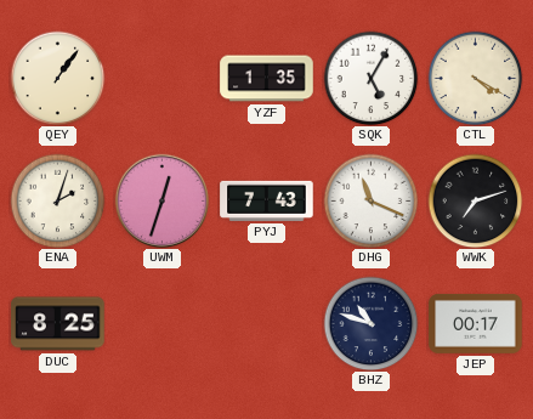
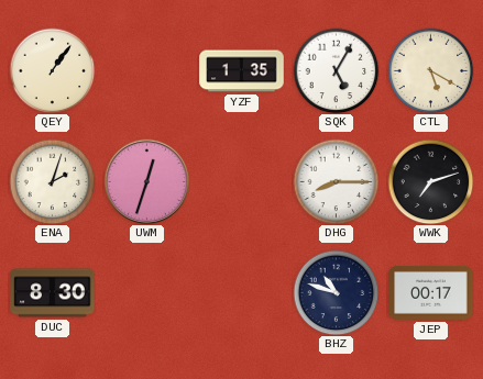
CTL: 4:20 -> 5:20 (430, 70)
PYJ: 7:43 -> none (267, 200)
DHG: 11:19 -> 8:15 (336, 181)
DUC: 8:25 -> 8:30 (53, 293)
